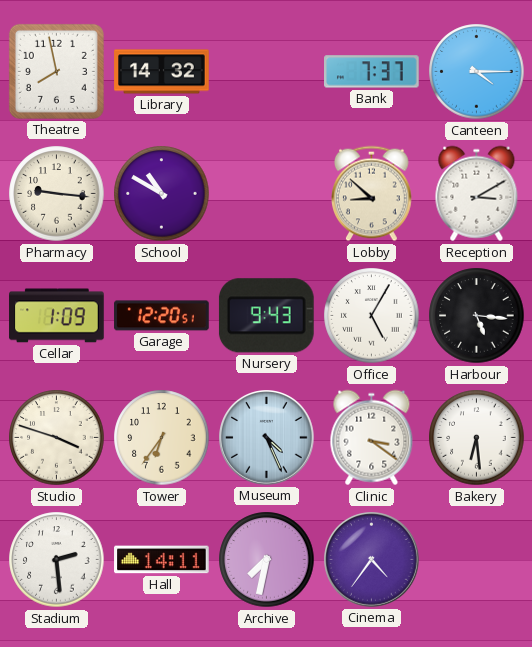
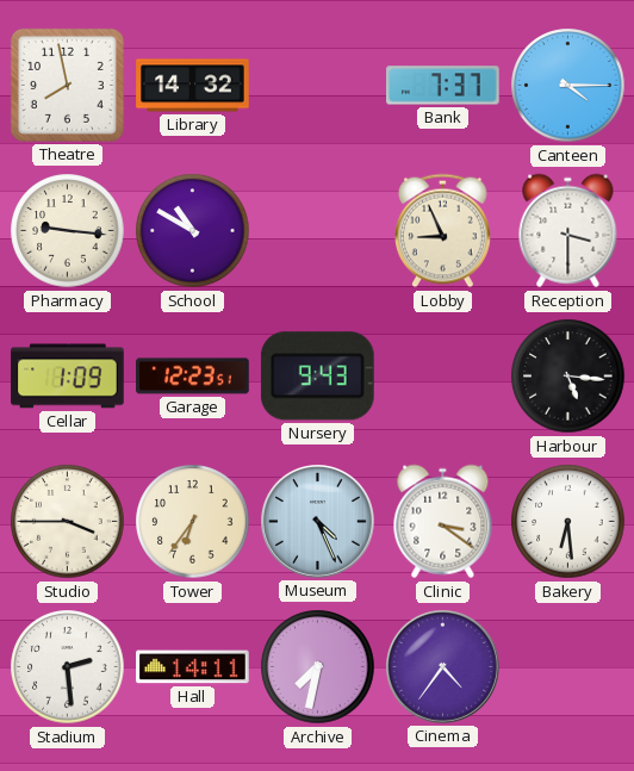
Lobby: 8:52 -> 8:56 (443, 231)
Reception: 3:10 -> 3:30 (568, 231)
Garage: 12:20 -> 12:23 (193, 377)
Office: 5:05 -> none (372, 316)
Studio: 3:48 -> 3:45 (68, 522)
